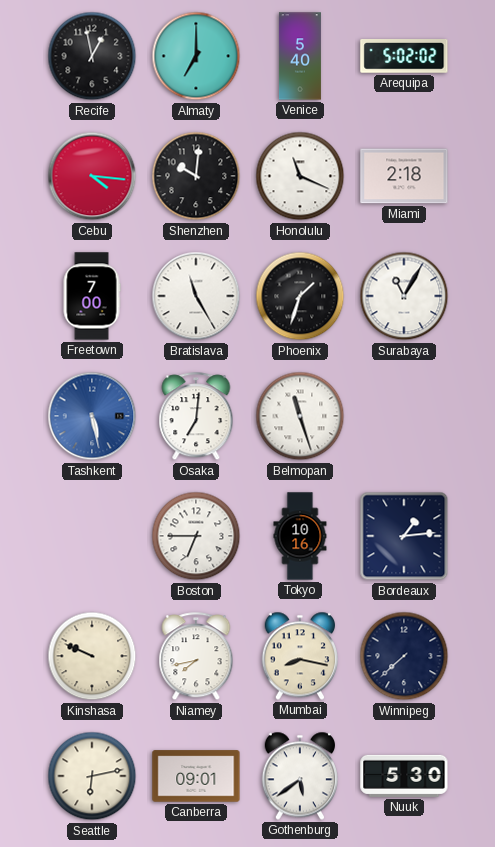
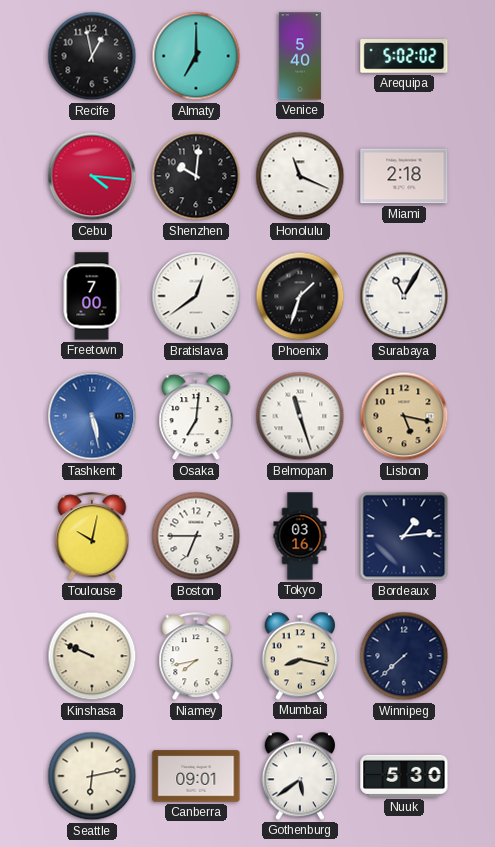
Bratislava: 11:25 -> 12:39 (196, 296)
Lisbon: none -> 5:17 (404, 416)
Toulouse: none -> 10:02 (92, 537)
Tokyo: 10:16 -> 03:16 (300, 536)
